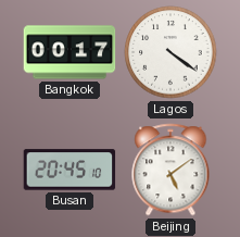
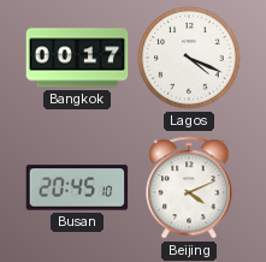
Lagos: 4:21 -> 4:19 (189, 58)
Beijing: 5:09 -> 4:11 (189, 187)
